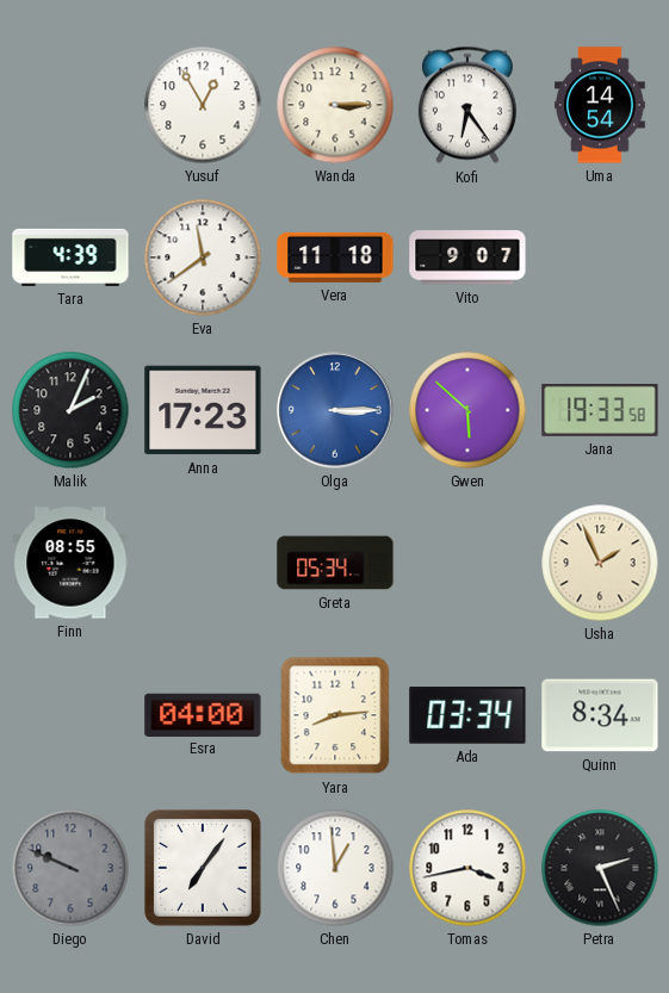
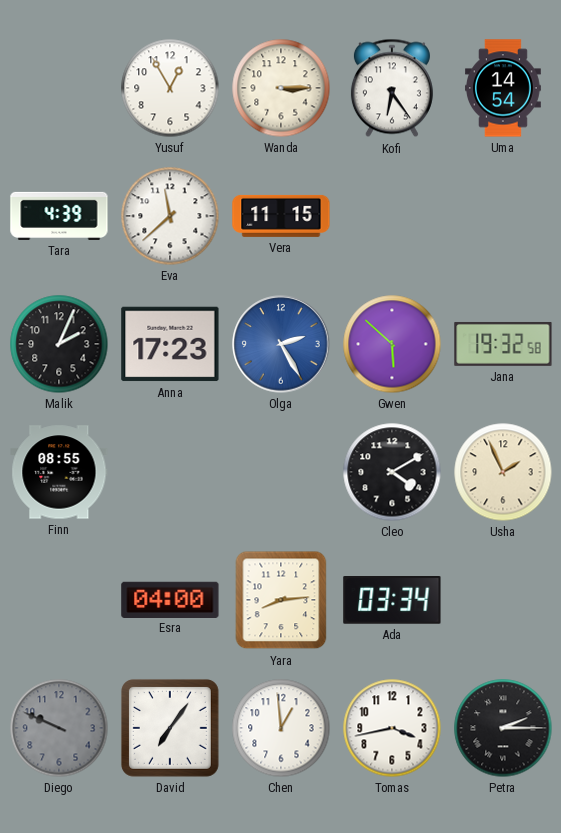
Eva: 11:39 -> 11:38 (170, 216)
Vera: 11:18 -> 11:15 (281, 216)
Vito: 9:07 -> none (467, 257)
Olga: 3:15 -> 2:25 (281, 344)
Jana: 19:33 -> 19:32 (503, 344)
Greta: 05:34 -> none (335, 563)
Cleo: none -> 4:10 (392, 472)
Quinn: 8:34 -> none (600, 715)
Petra: 2:26 -> 2:15 (503, 728)
